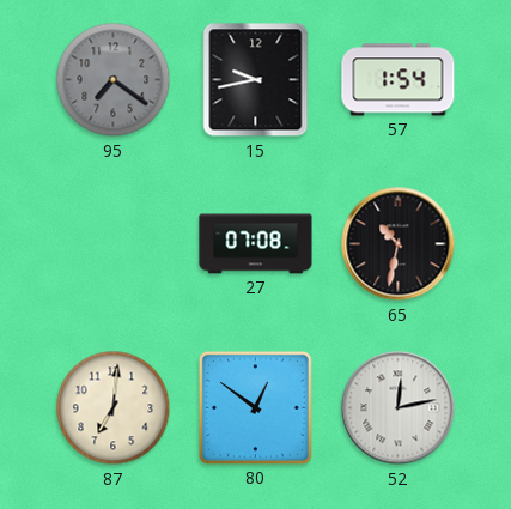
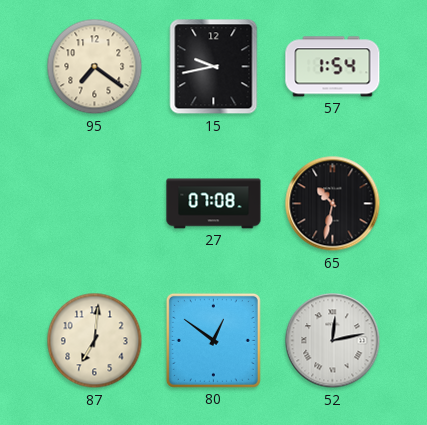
95 dial: grey -> cream (95, 67)
